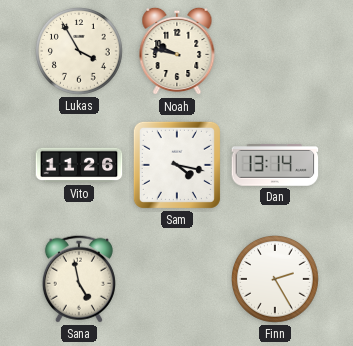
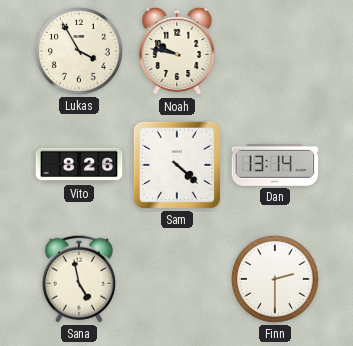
Vito: 11:26 -> 8:26 (79, 165)
Sam: 4:17 -> 4:22 (177, 165)
Finn: 2:25 -> 2:30 (276, 280)
